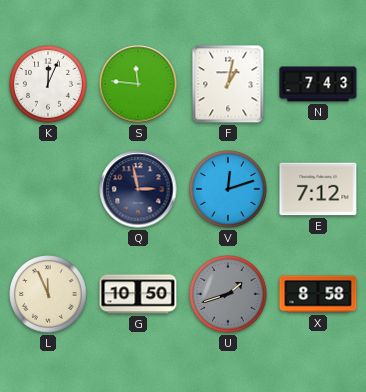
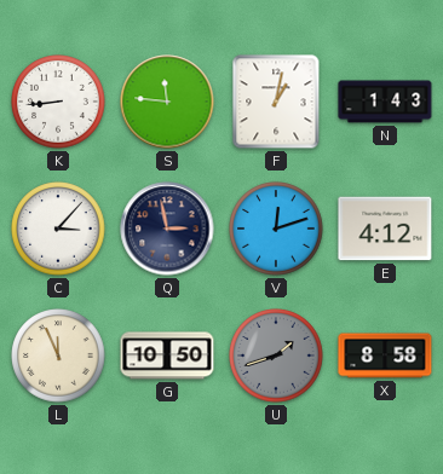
K: 12:04 -> 8:44 (58, 102)
N: 7:43 -> 1:43 (385, 102)
C: none -> 3:07 (58, 229)
E: 7:12 -> 4:12 (385, 229)
